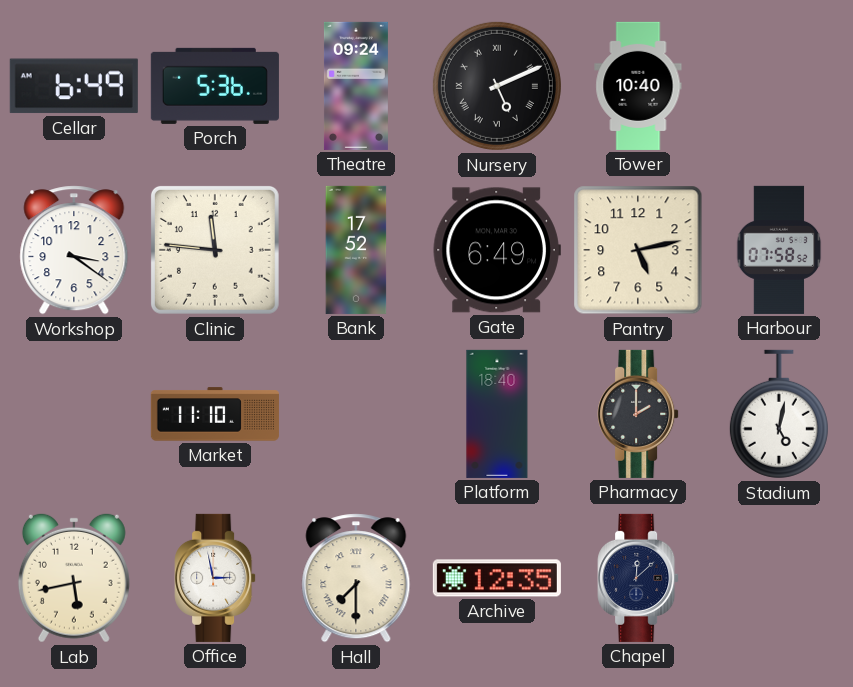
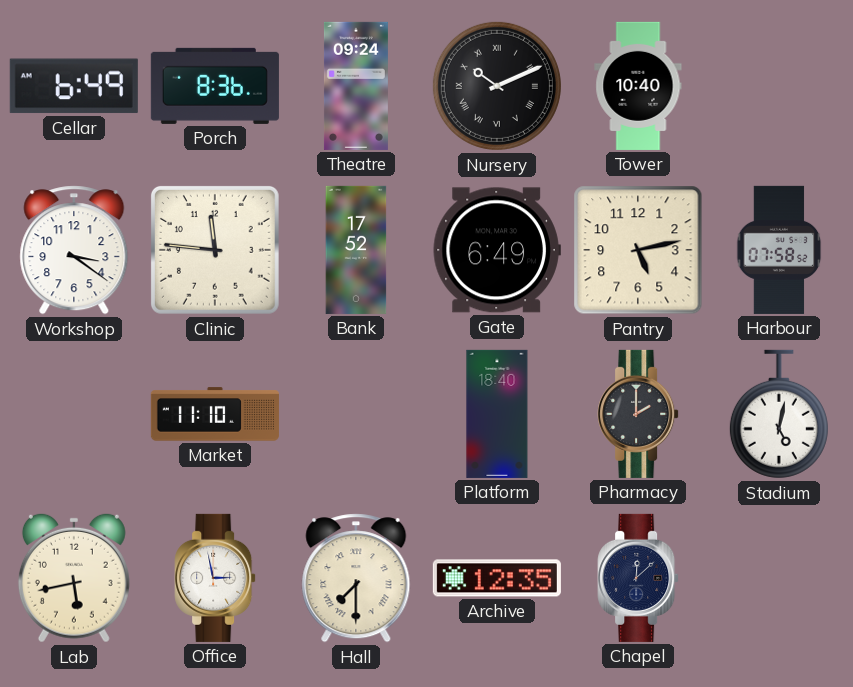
Porch: 5:36 -> 8:36 (215, 86)
Nursery: 5:11 -> 10:11 (497, 86)
